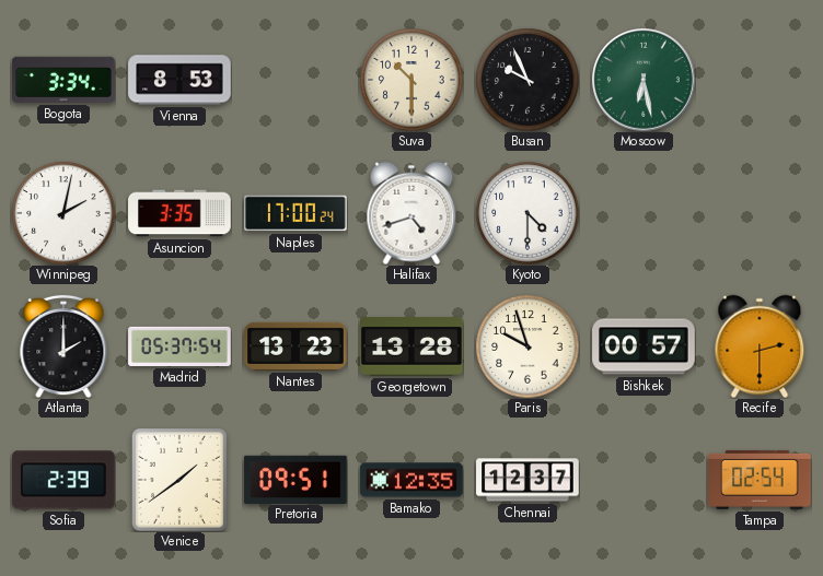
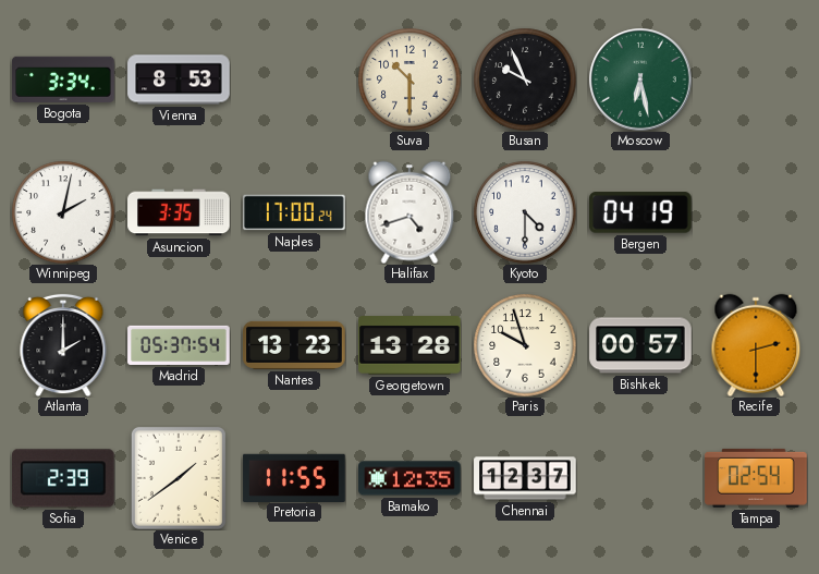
Bergen: none -> 04:19 (640, 212)
Pretoria: 09:51 -> 11:55 (294, 477)
